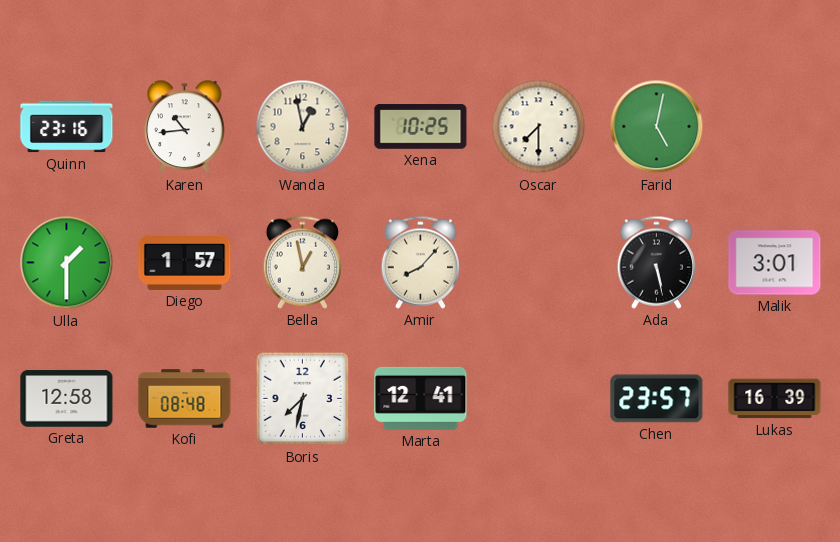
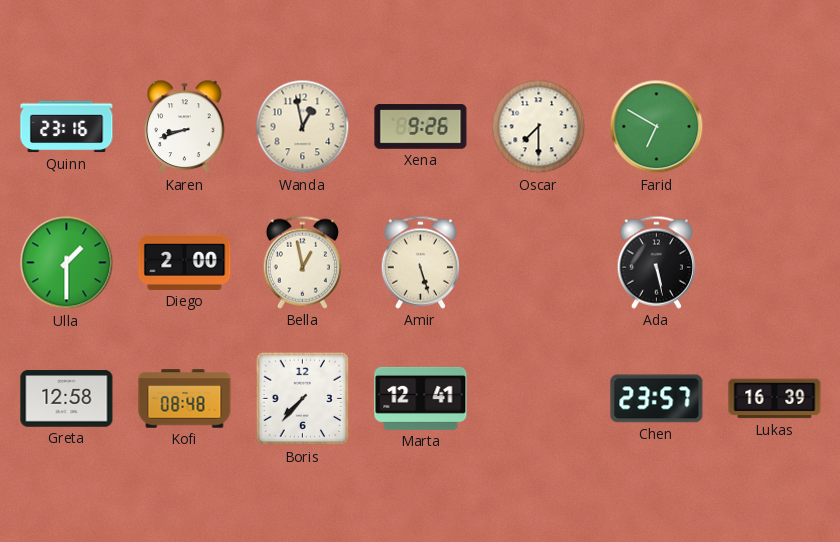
Karen: 10:44 -> 8:42 (185, 127)
Xena: 10:25 -> 9:26 (421, 127)
Farid: 5:02 -> 6:50 (657, 127)
Diego: 1:57 -> 2:00 (185, 262)
Amir: 8:07 -> 5:27 (420, 262)
Malik: 3:01 -> none (775, 263)
Boris: 7:32 -> 7:37 (303, 399)
